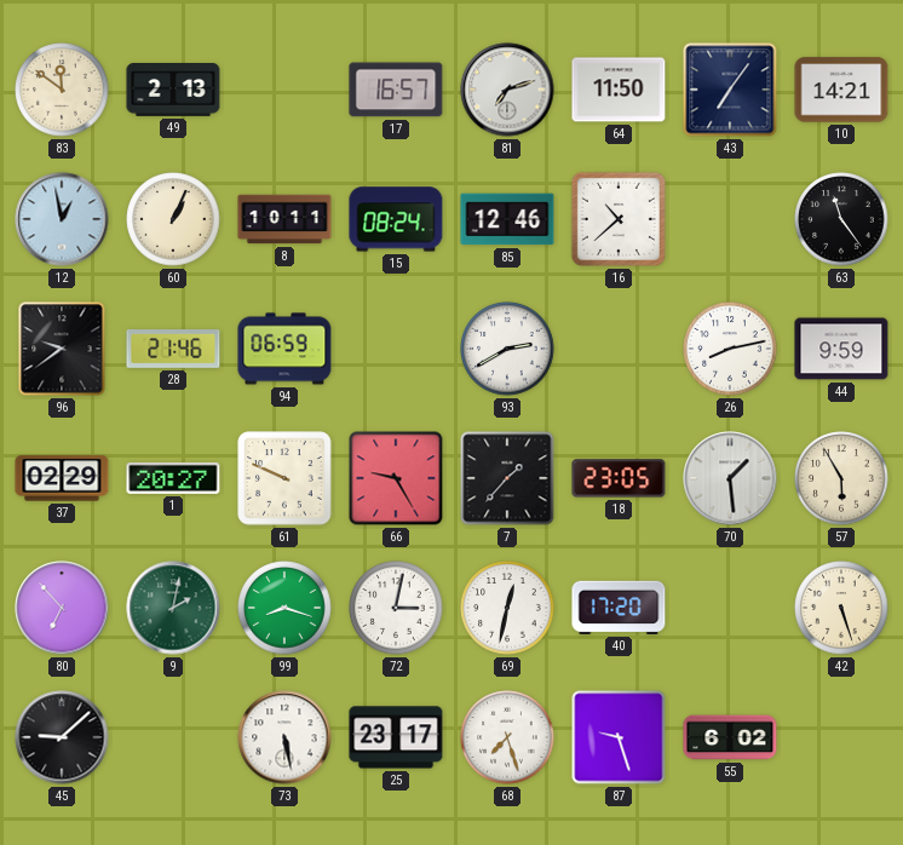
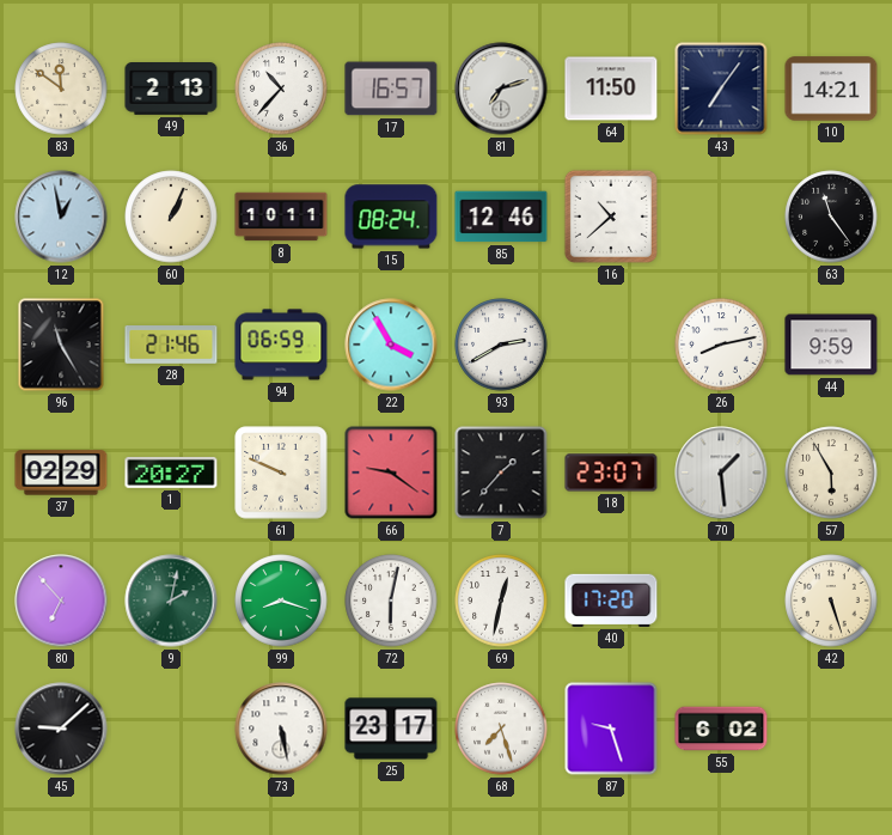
36: none -> 10:37 (281, 89)
96: 9:39 -> 11:25 (61, 345)
22: none -> 3:55 (391, 345)
66: 9:25 -> 9:21 (391, 473)
18: 23:05 -> 23:07 (611, 473)
72: 3:02 -> 6:02 (391, 601)
